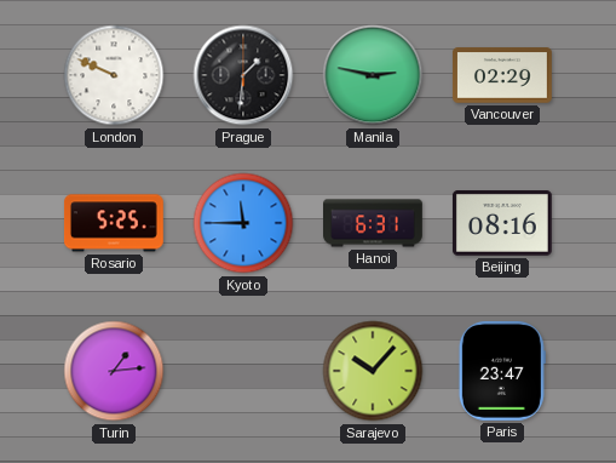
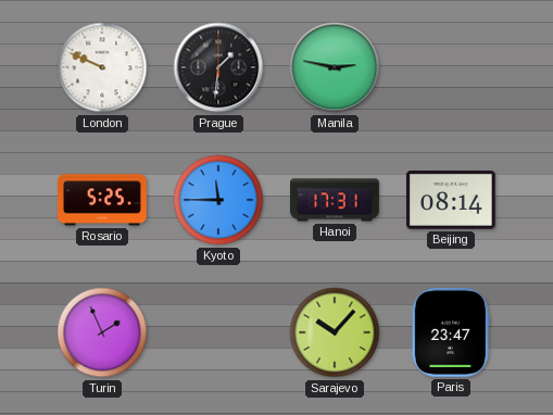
Vancouver: 02:29 -> none (502, 75)
Hanoi: 6:31 -> 17:31 (336, 200)
Beijing: 08:16 -> 08:14 (451, 201)
Turin: 1:14 -> 1:56 (102, 332)
